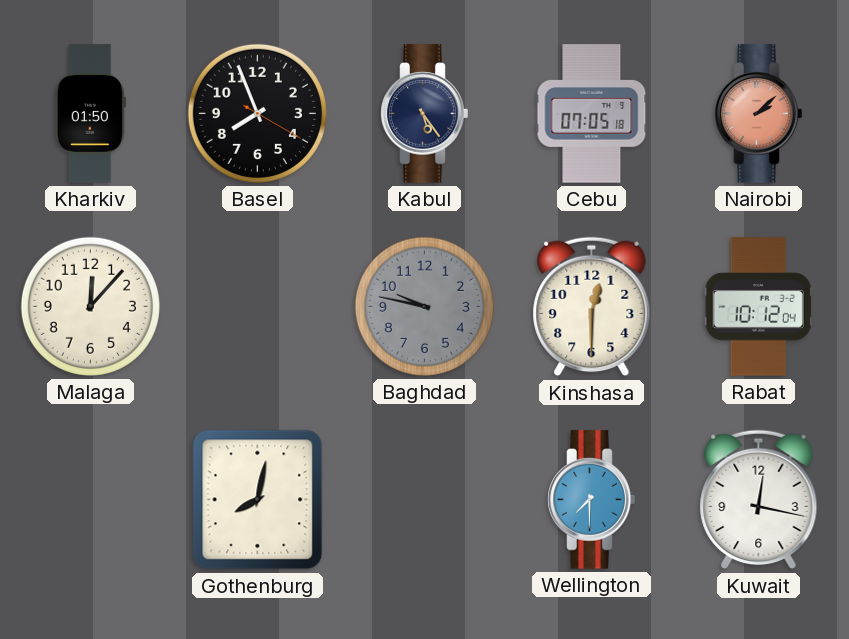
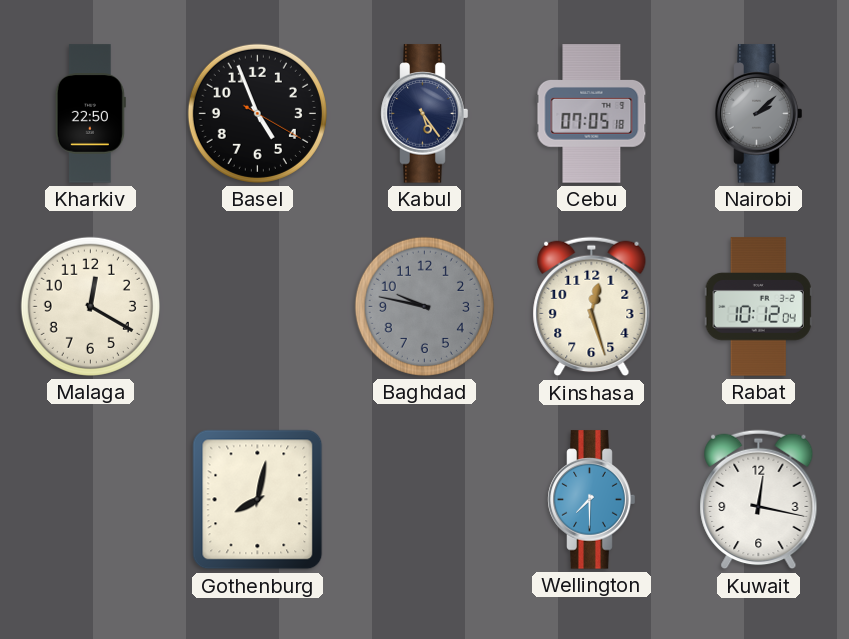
Kharkiv: 01:50 -> 22:50 (90, 114)
Basel: 7:56 -> 4:56 (257, 113)
Nairobi dial: salmon -> grey (759, 114)
Malaga: 12:07 -> 12:20 (90, 306)
Kinshasa: 12:30 -> 12:27 (592, 307)
